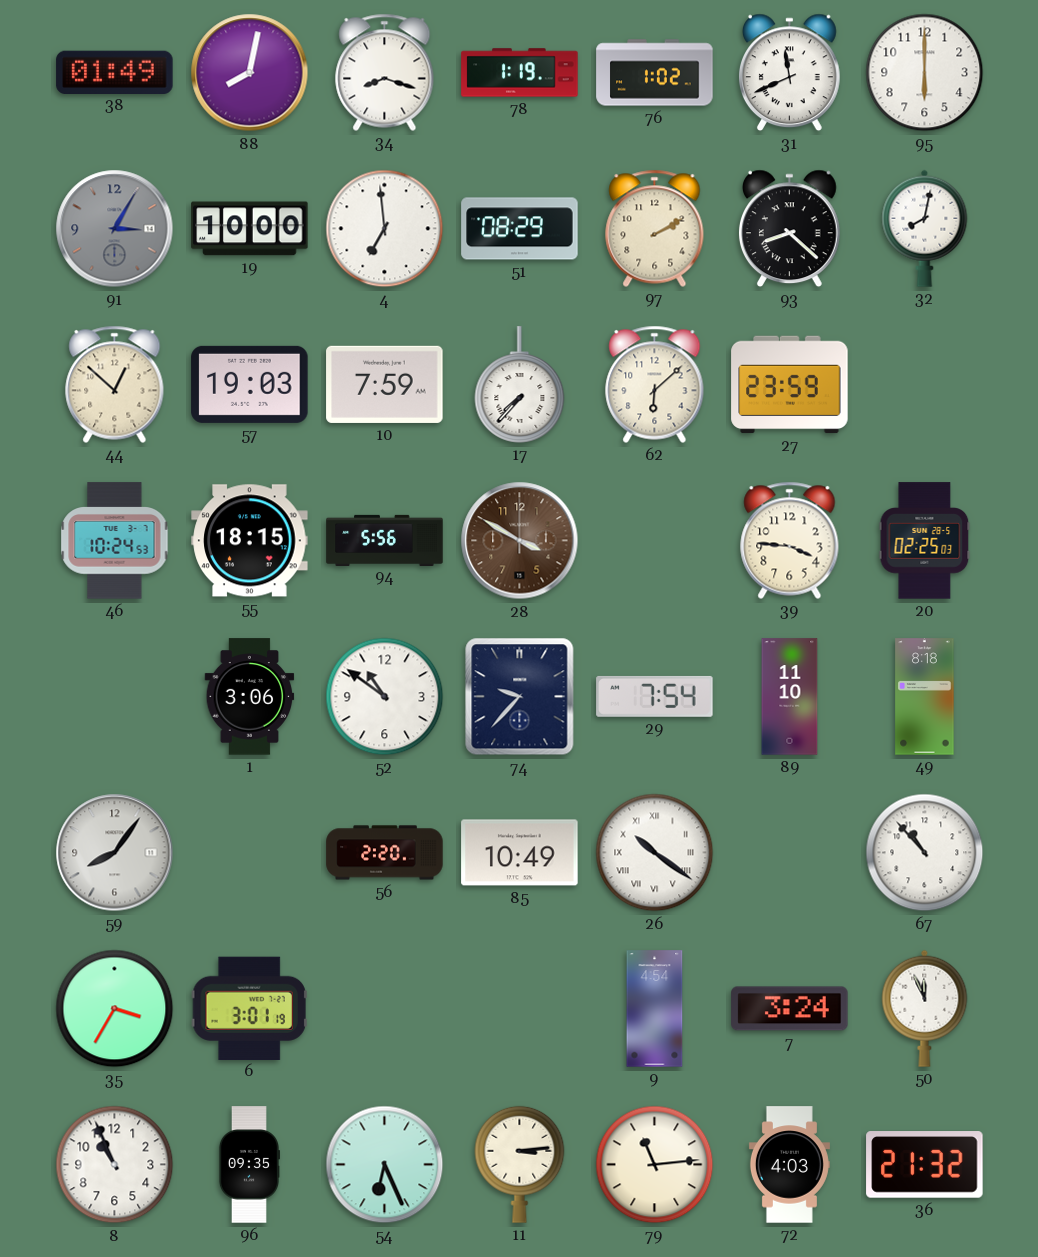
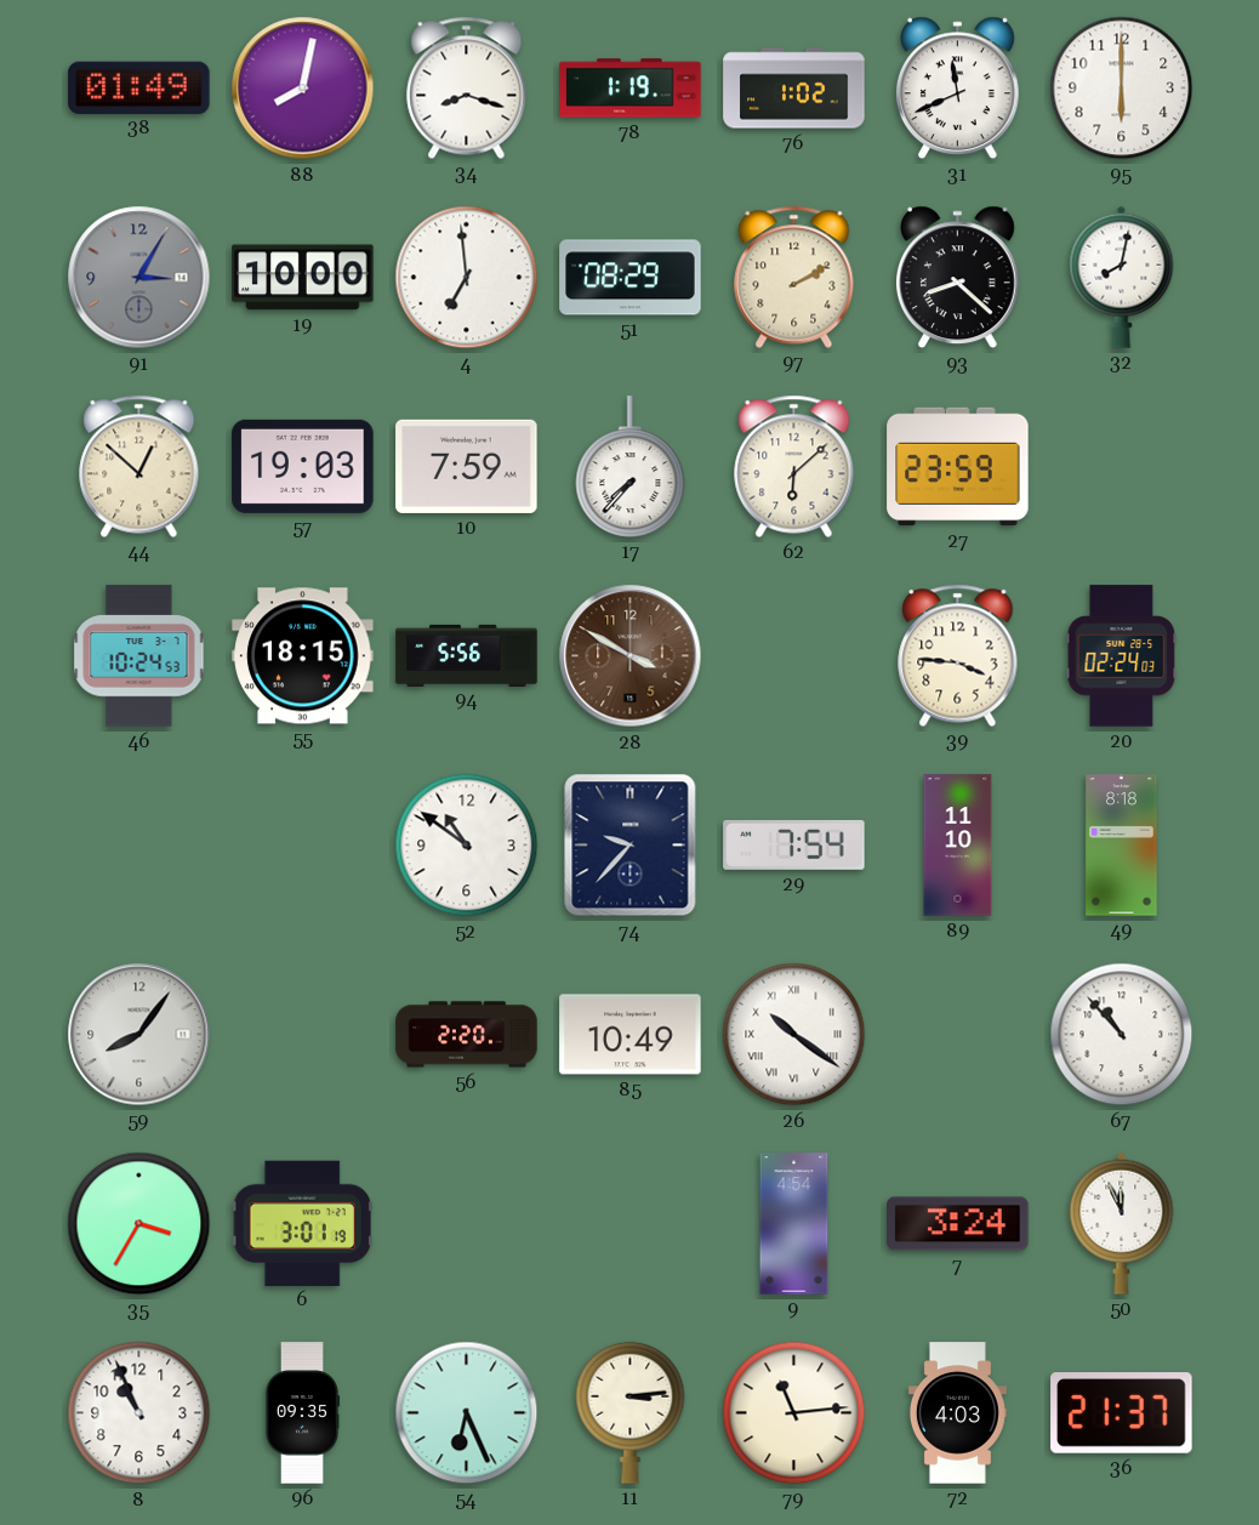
20: 02:25 -> 02:24 (1122, 656)
1: 3:06 -> none (250, 697)
36: 21:32 -> 21:37 (1122, 1413)
